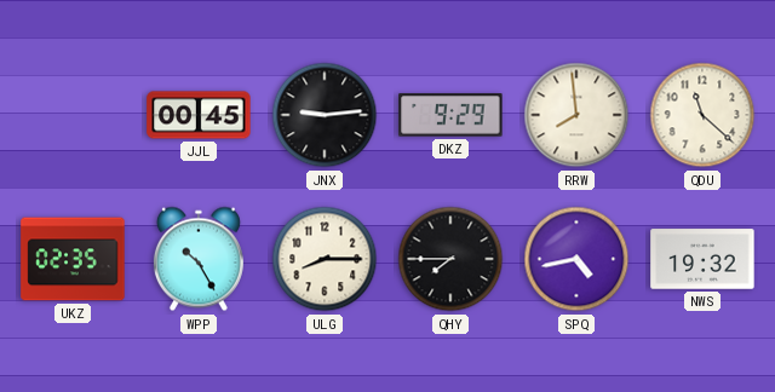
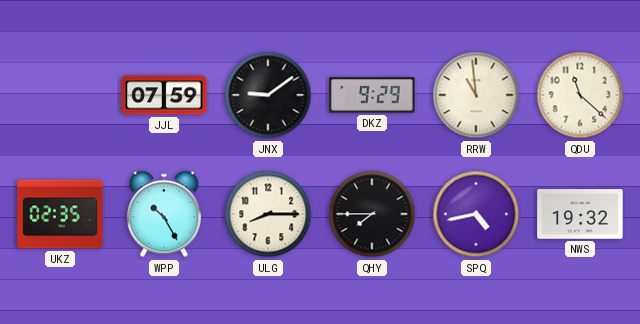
JJL: 00:45 -> 07:59 (164, 95)
JNX: 9:14 -> 9:09 (268, 95)
RRW: 7:59 -> 10:59 (476, 95)
